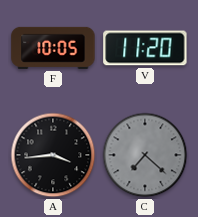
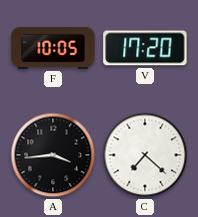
V: 11:20 -> 17:20 (145, 48)
C dial: grey -> white (145, 155)
